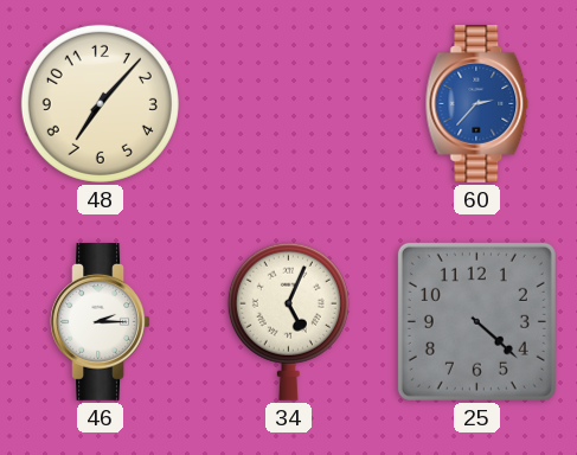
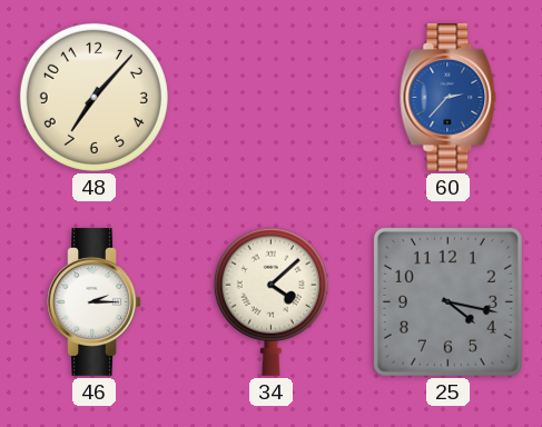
34: 5:04 -> 4:08 (270, 301)
25: 4:22 -> 4:17 (447, 301)
